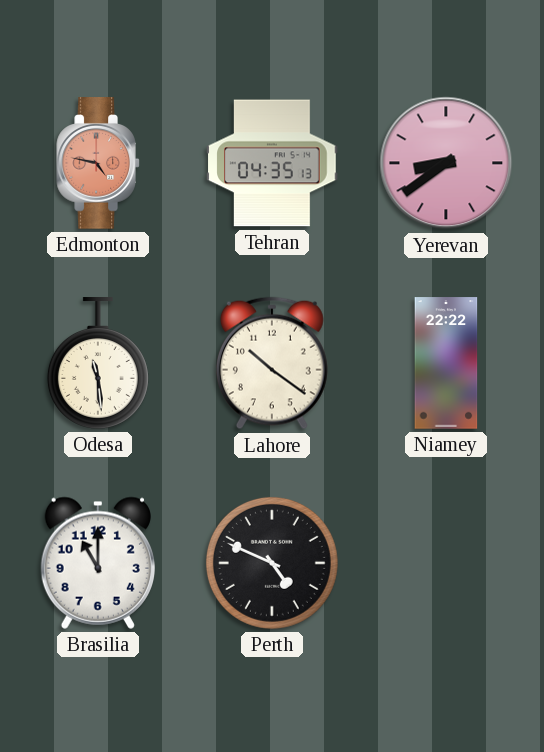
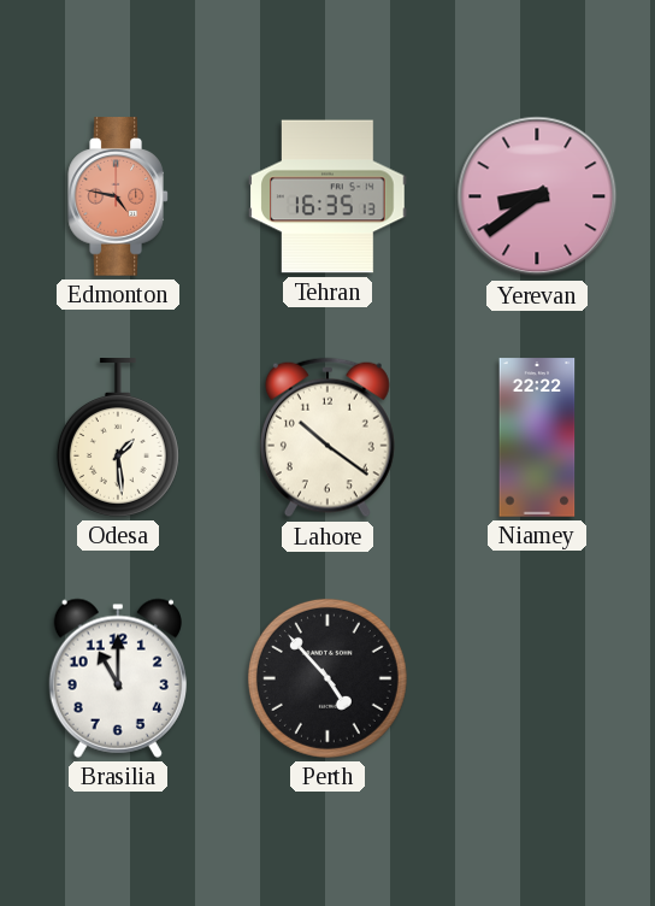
Tehran: 04:35 -> 16:35 (327, 196)
Odesa: 11:29 -> 1:29 (118, 437)
Perth: 4:49 -> 4:53 (327, 678)
